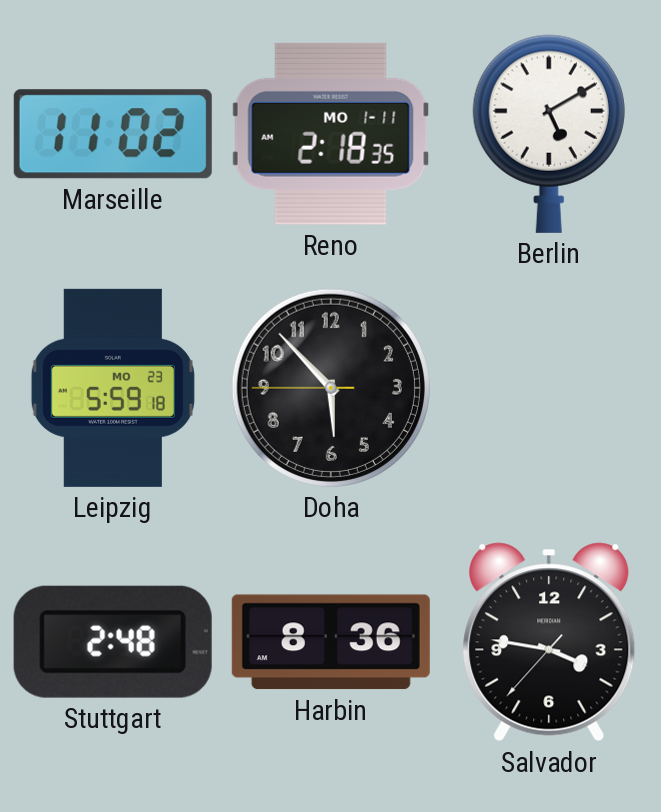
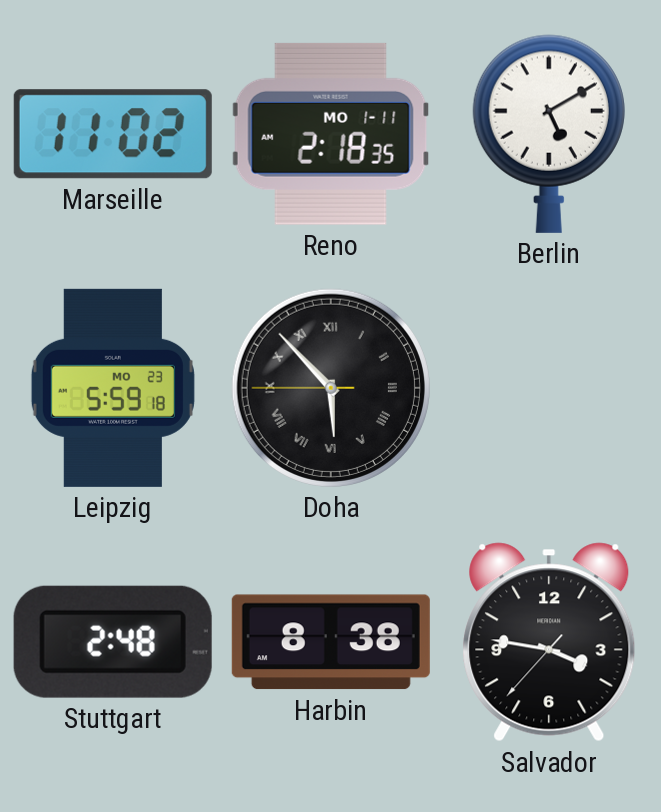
Doha numerals: Arabic -> Roman (331, 388)
Harbin: 8:36 -> 8:38 (331, 642)
